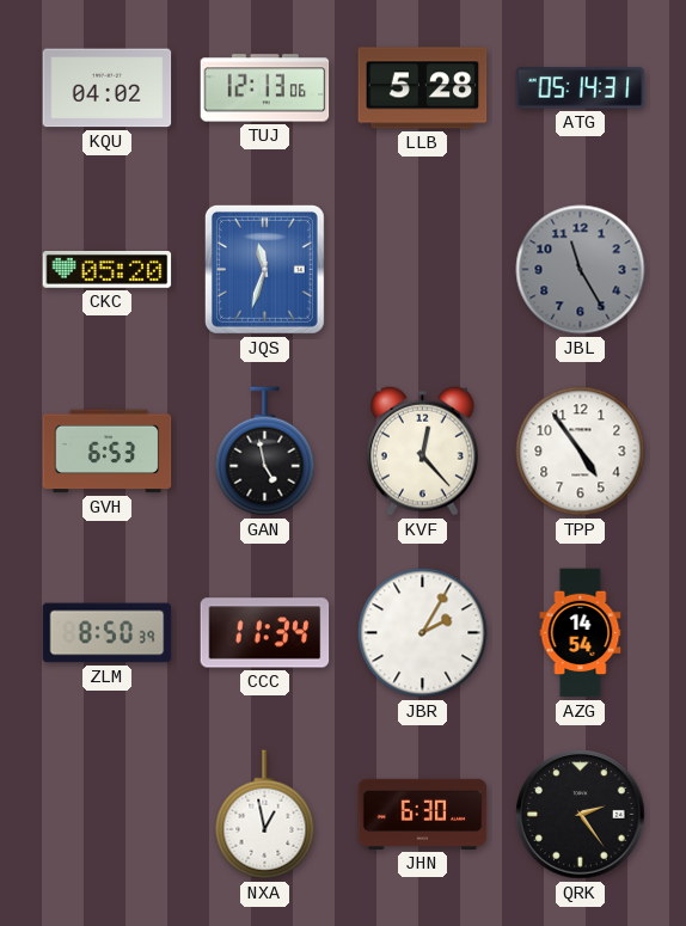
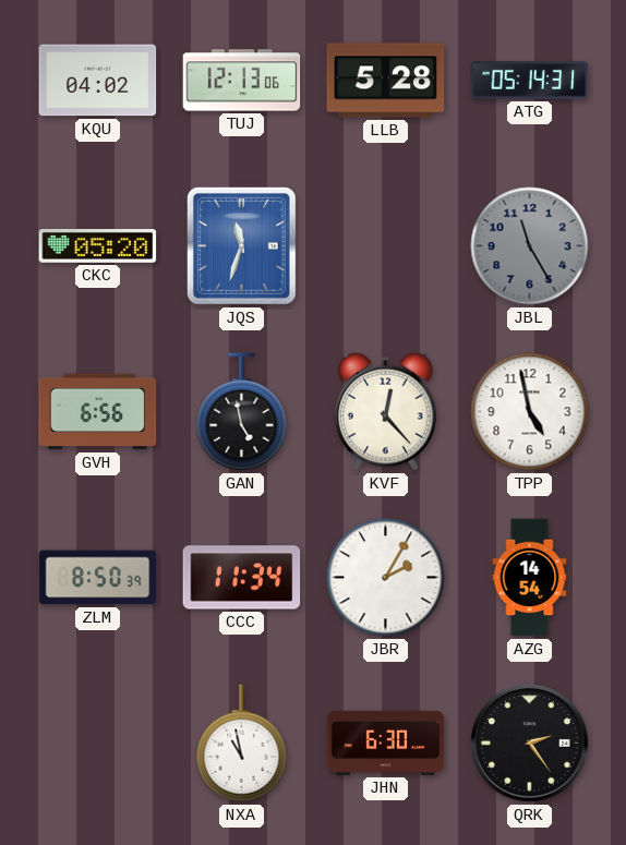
GVH: 6:53 -> 6:56 (98, 412)
TPP: 4:54 -> 4:58 (530, 412)
NXA: 12:58 -> 10:58 (242, 744)
